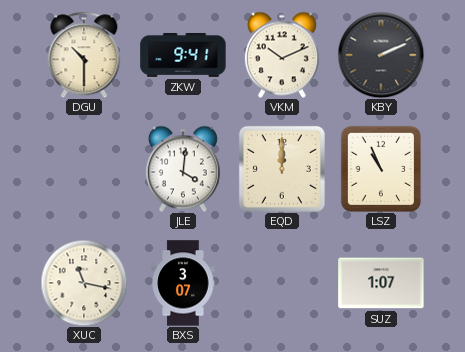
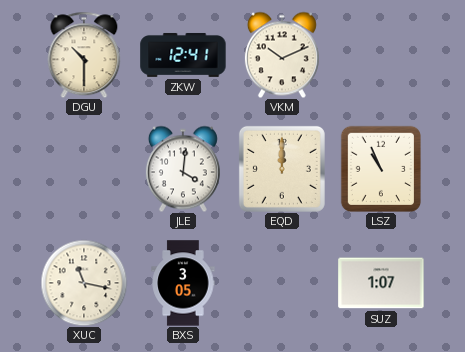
ZKW: 9:41 -> 12:41 (183, 55)
KBY: 2:11 -> none (381, 55)
BXS: 3:07 -> 3:05 (183, 283)
